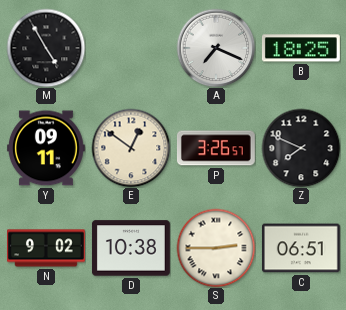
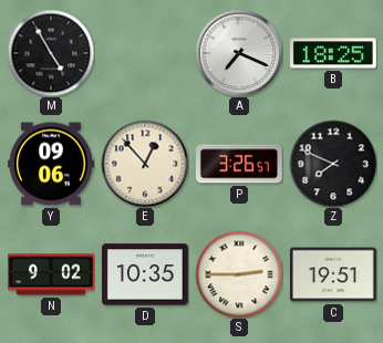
Y: 09:11 -> 09:06 (51, 164)
E: 12:51 -> 12:53 (145, 164)
D: 10:38 -> 10:35 (145, 274)
C: 06:51 -> 19:51 (333, 274)
